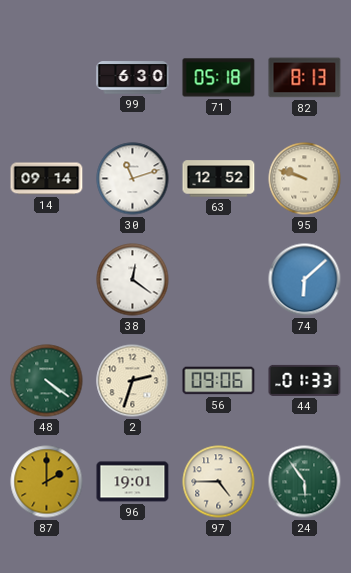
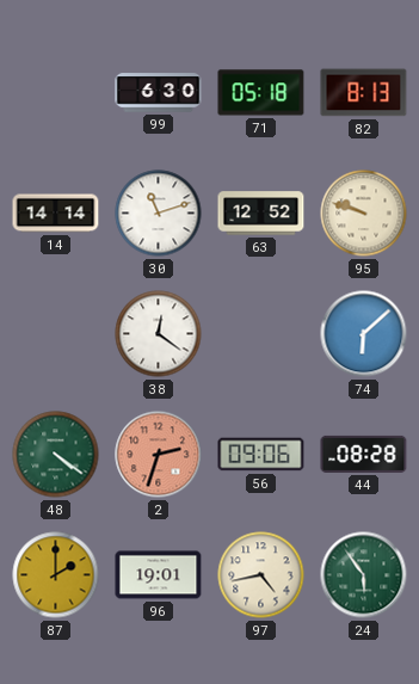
14: 09:14 -> 14:14 (56, 214)
2 dial: cream -> salmon (159, 455)
44: 01:33 -> 08:28 (364, 454)
97: 4:45 -> 4:43 (261, 575)
